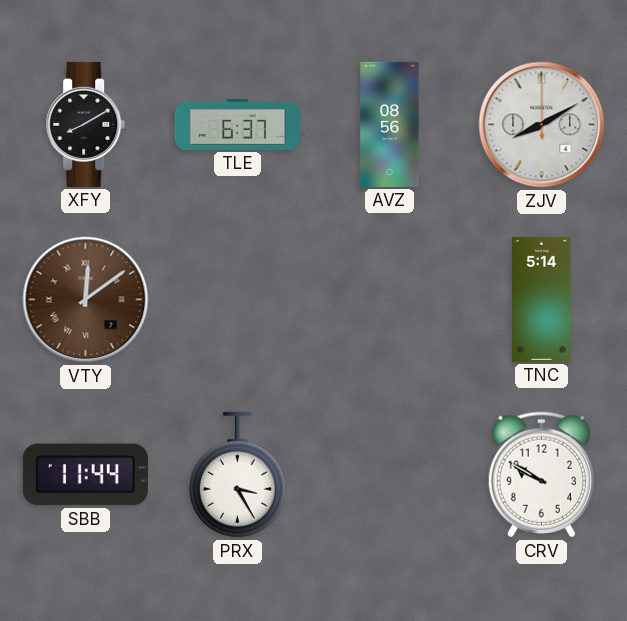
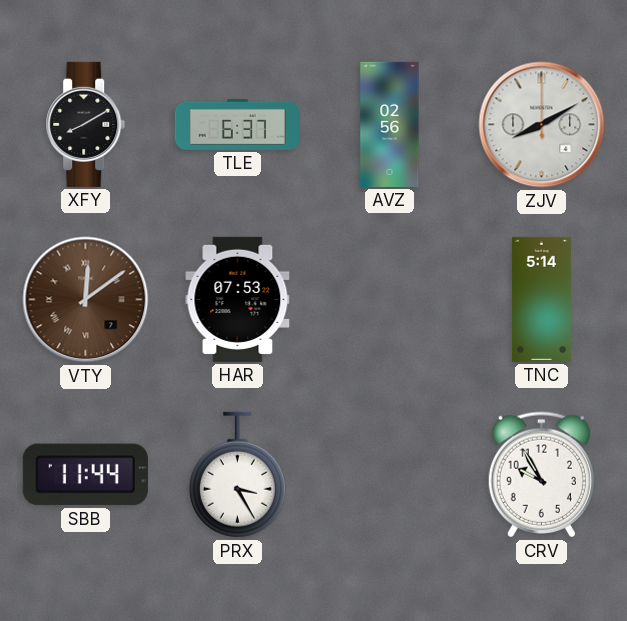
AVZ: 08:56 -> 02:56 (390, 124)
HAR: none -> 07:53 (238, 299)
CRV: 9:50 -> 9:55 (541, 475)
